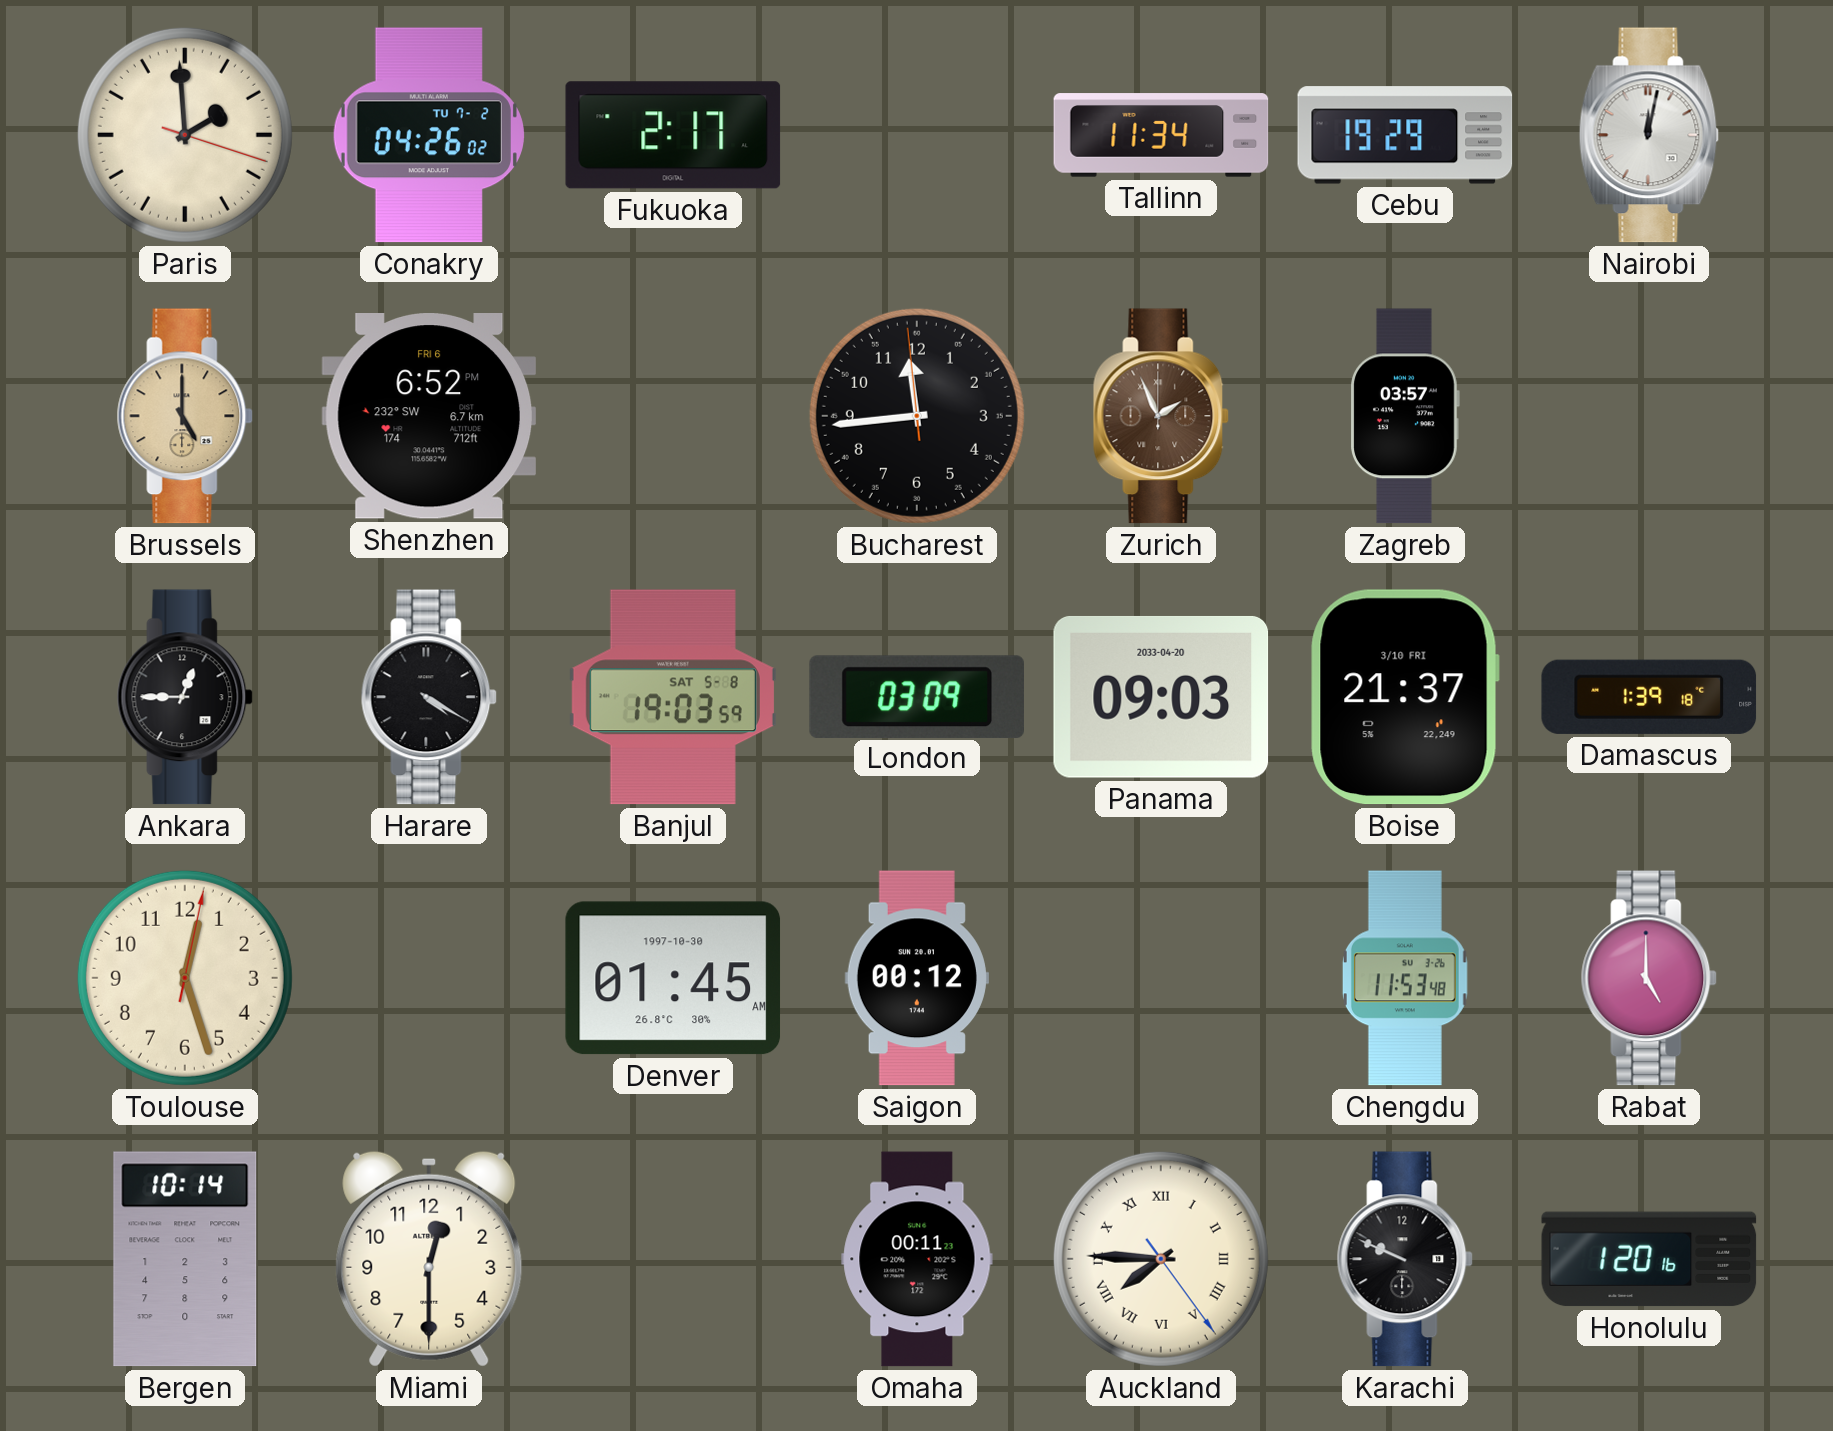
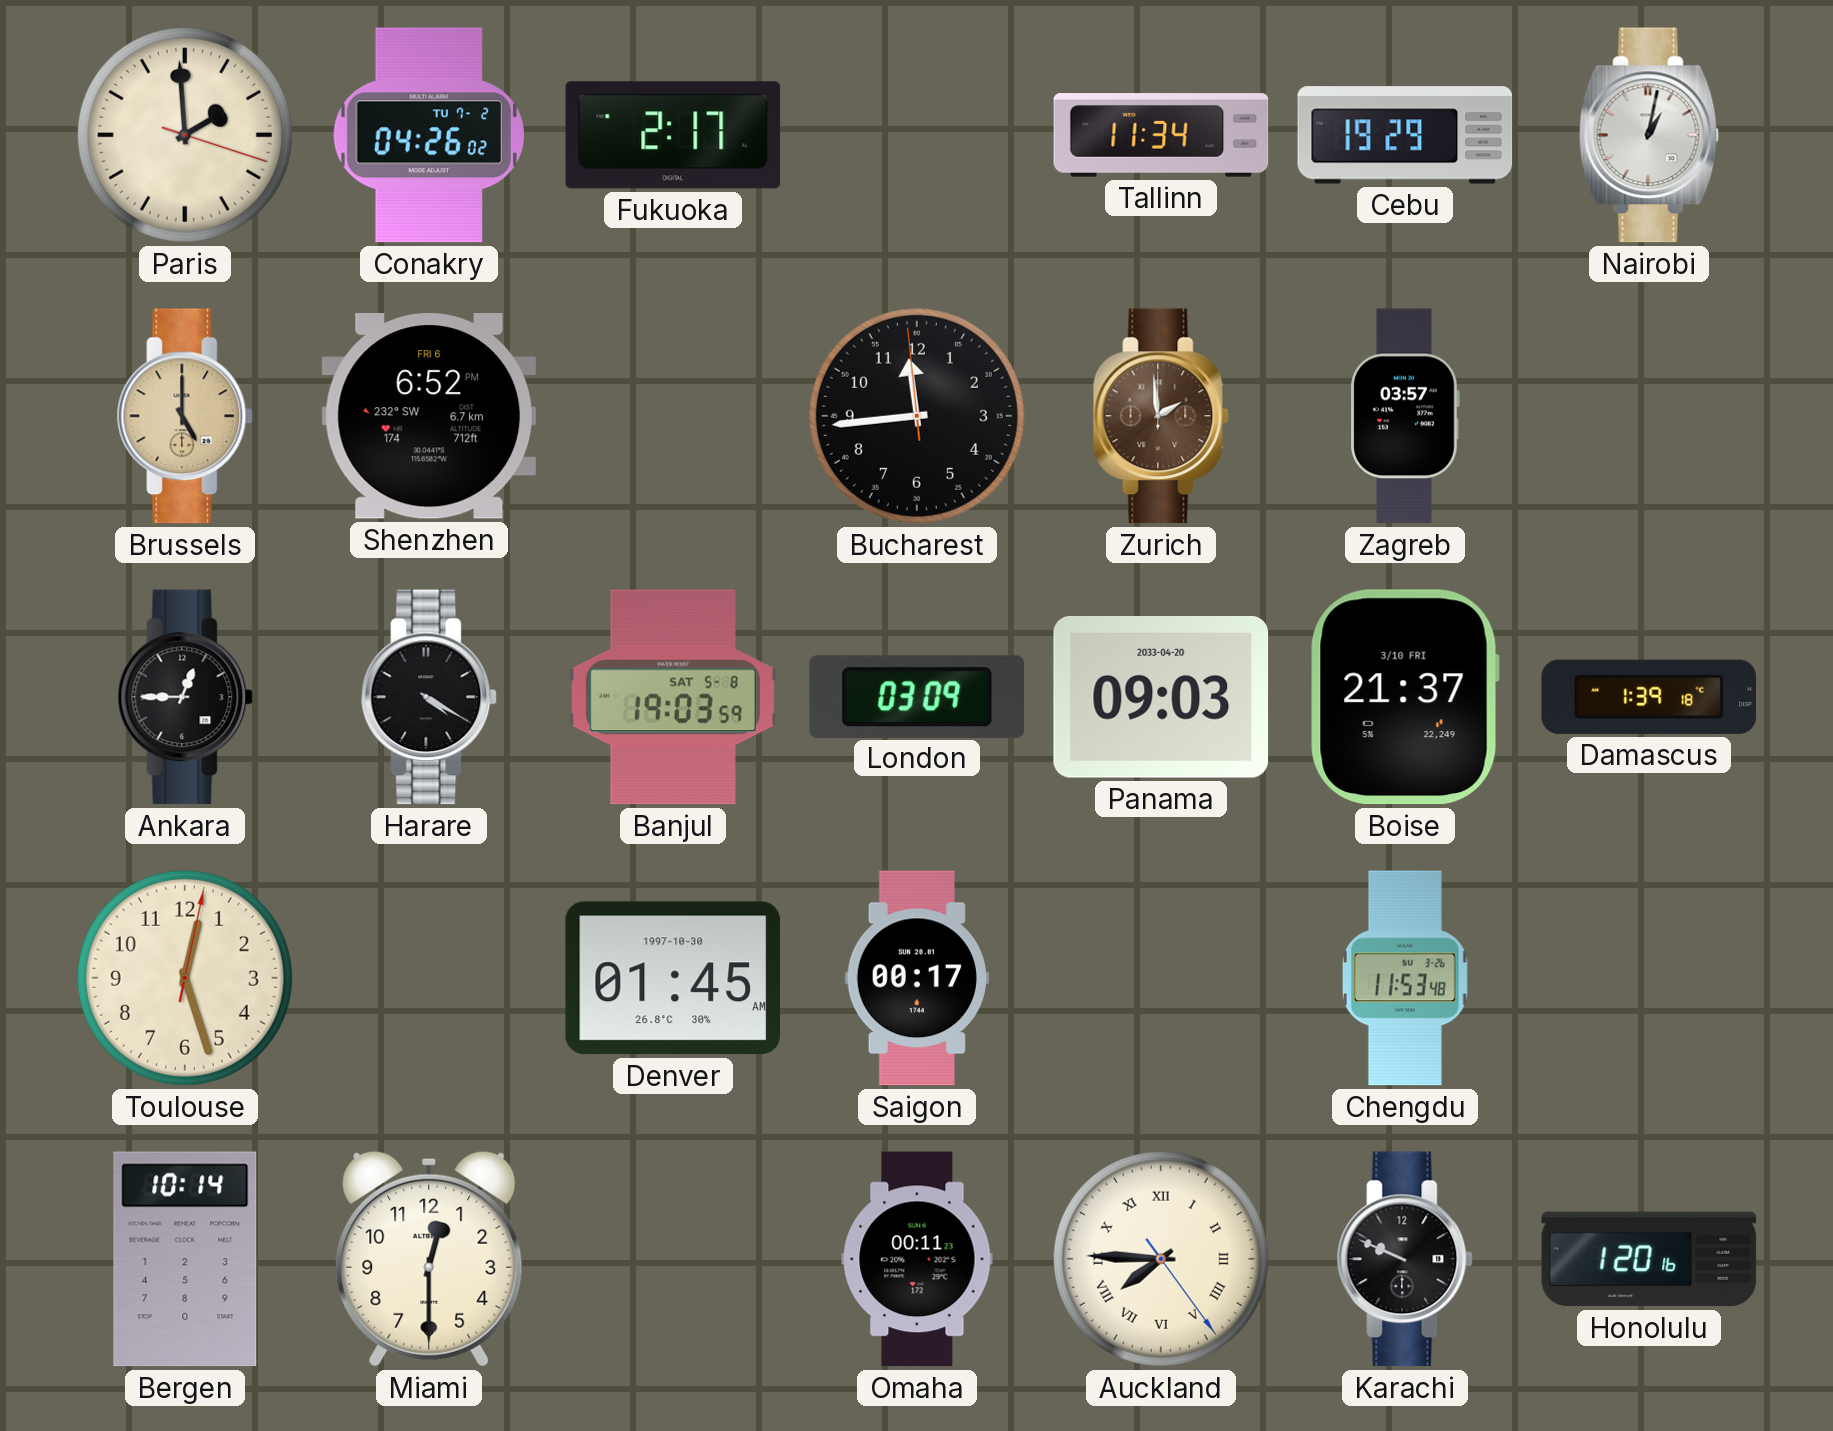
Nairobi: 12:02 -> 1:02 (1649, 135)
Zurich: 1:56 -> 1:59 (1161, 416)
Saigon: 00:12 -> 00:17 (917, 978)
Rabat: 5:00 -> none (1649, 978)
